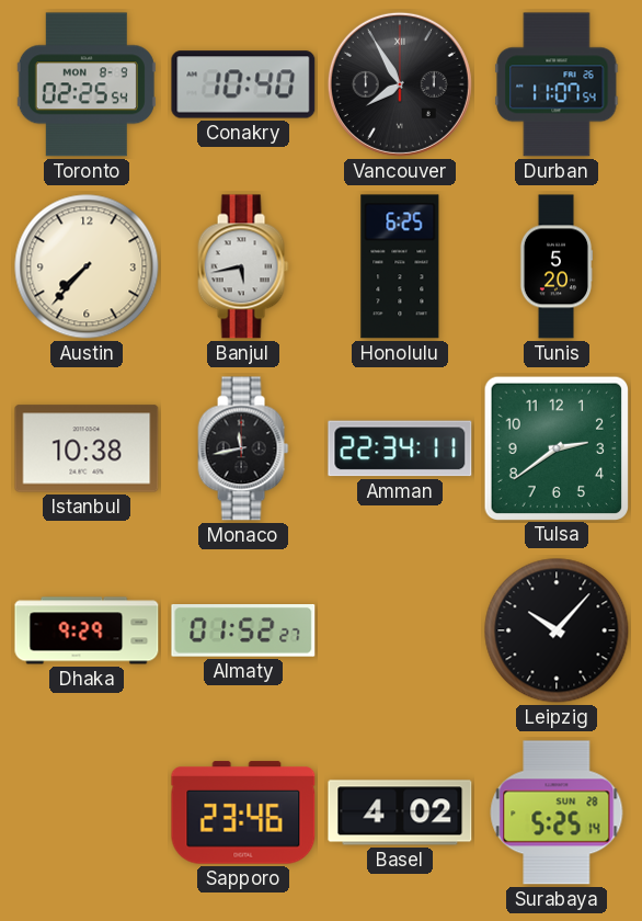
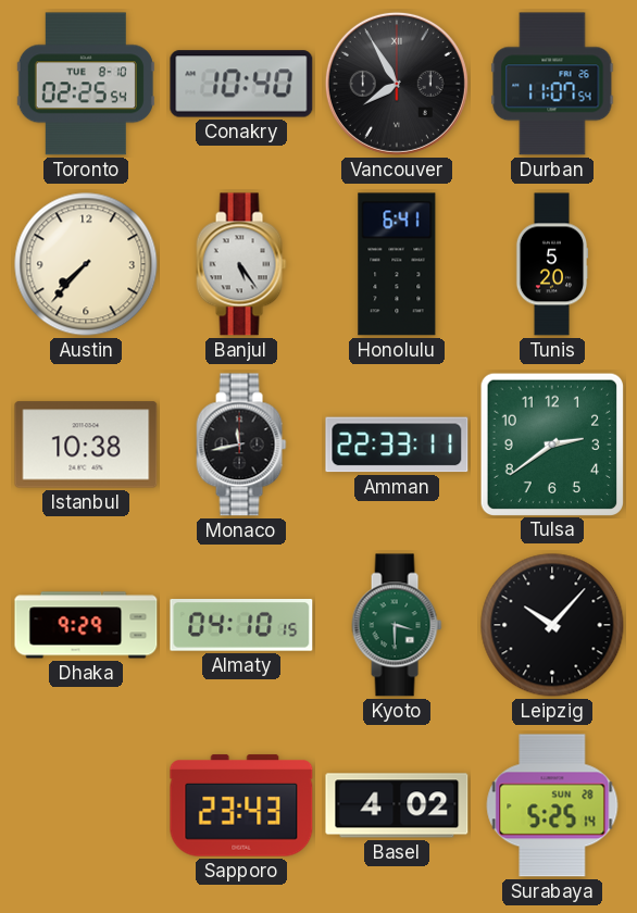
Toronto date: MON 8-9 -> TUE 8-10 (86, 84)
Banjul: 5:43 -> 5:24 (241, 264)
Honolulu: 6:25 -> 6:41 (397, 264)
Amman: 22:34 -> 22:33 (397, 445)
Almaty: 01:52 -> 04:10 (241, 626)
Kyoto: none -> 3:30 (397, 625)
Sapporo: 23:46 -> 23:43 (241, 805)
